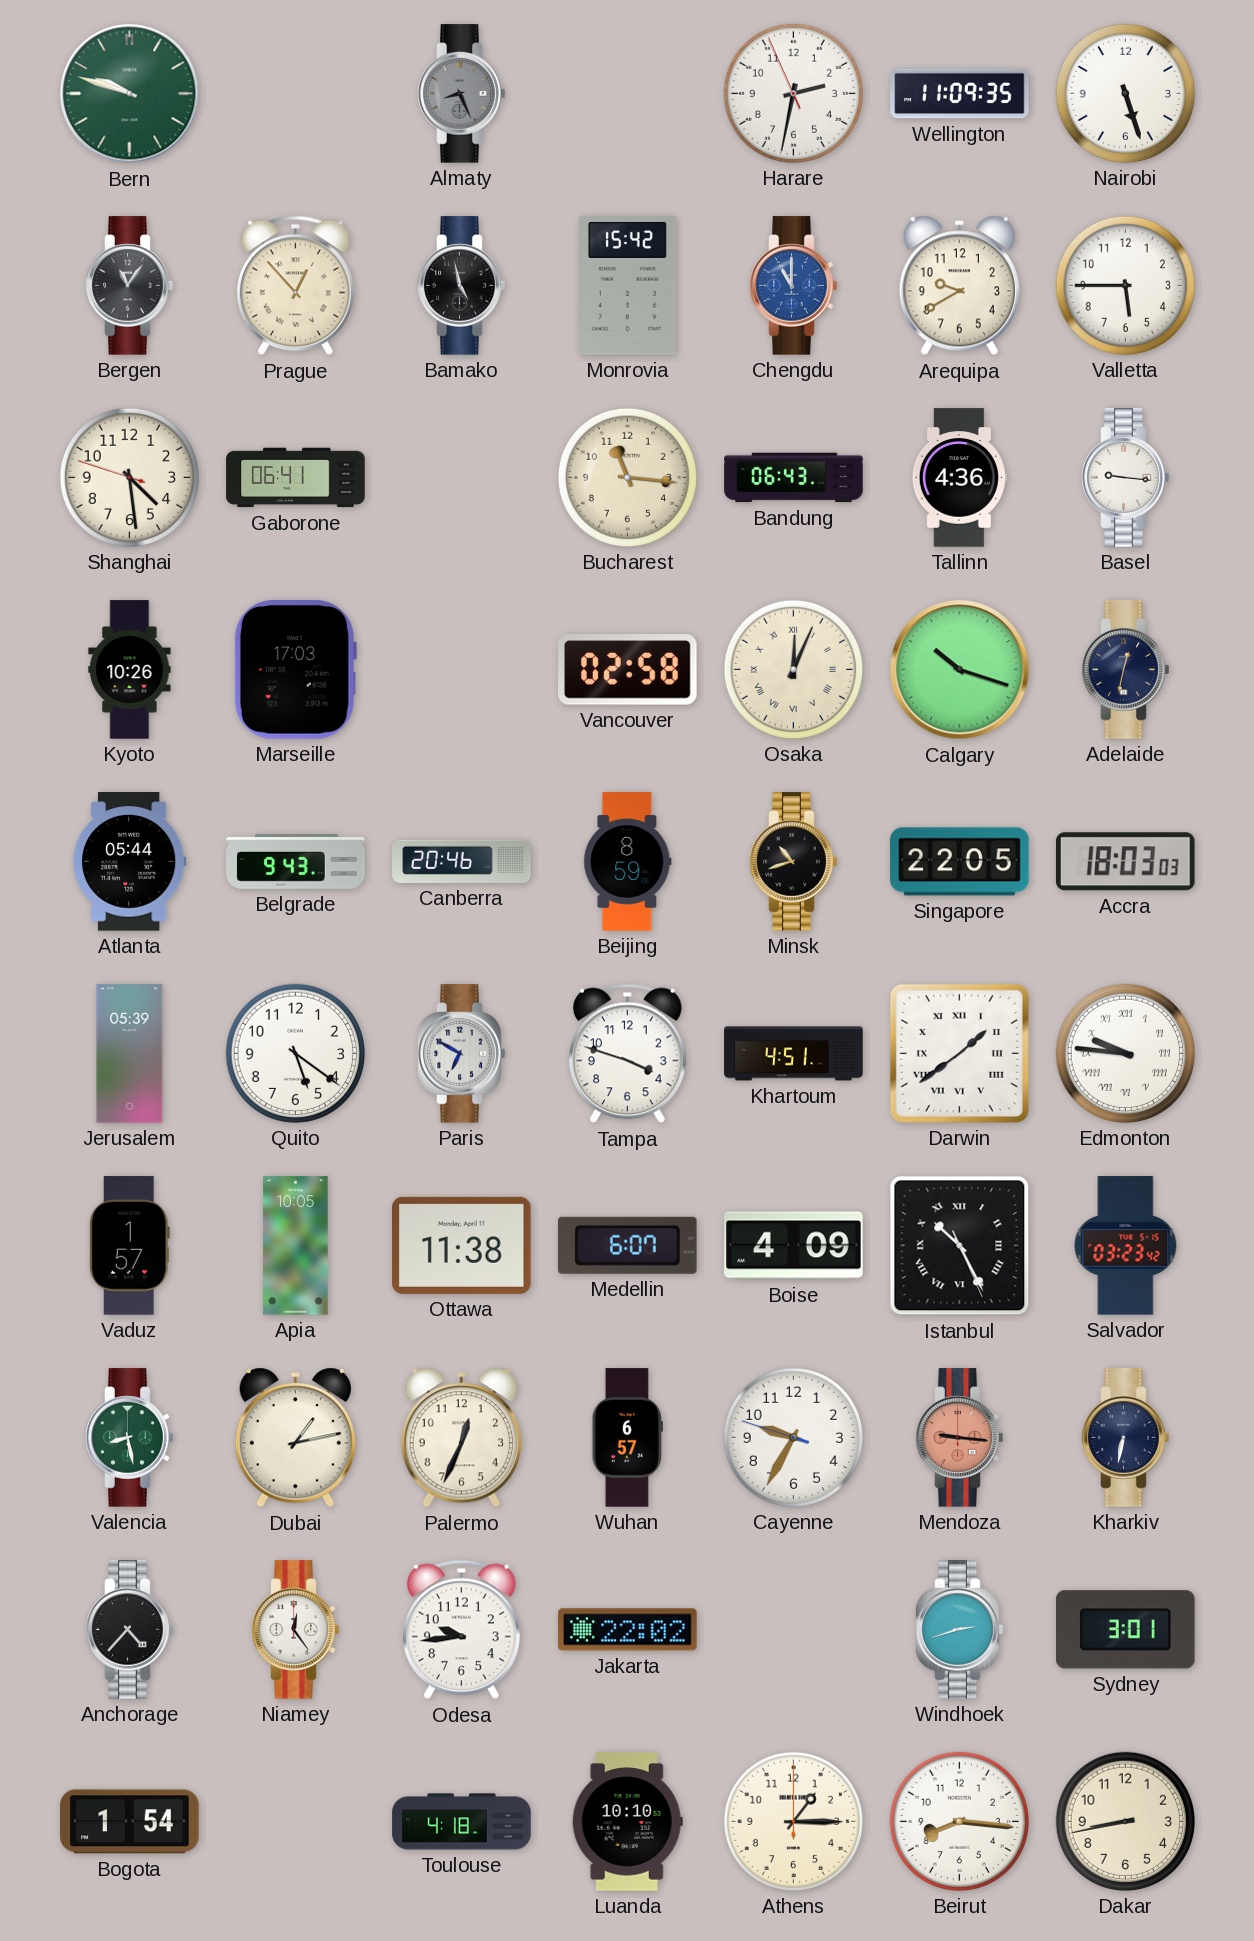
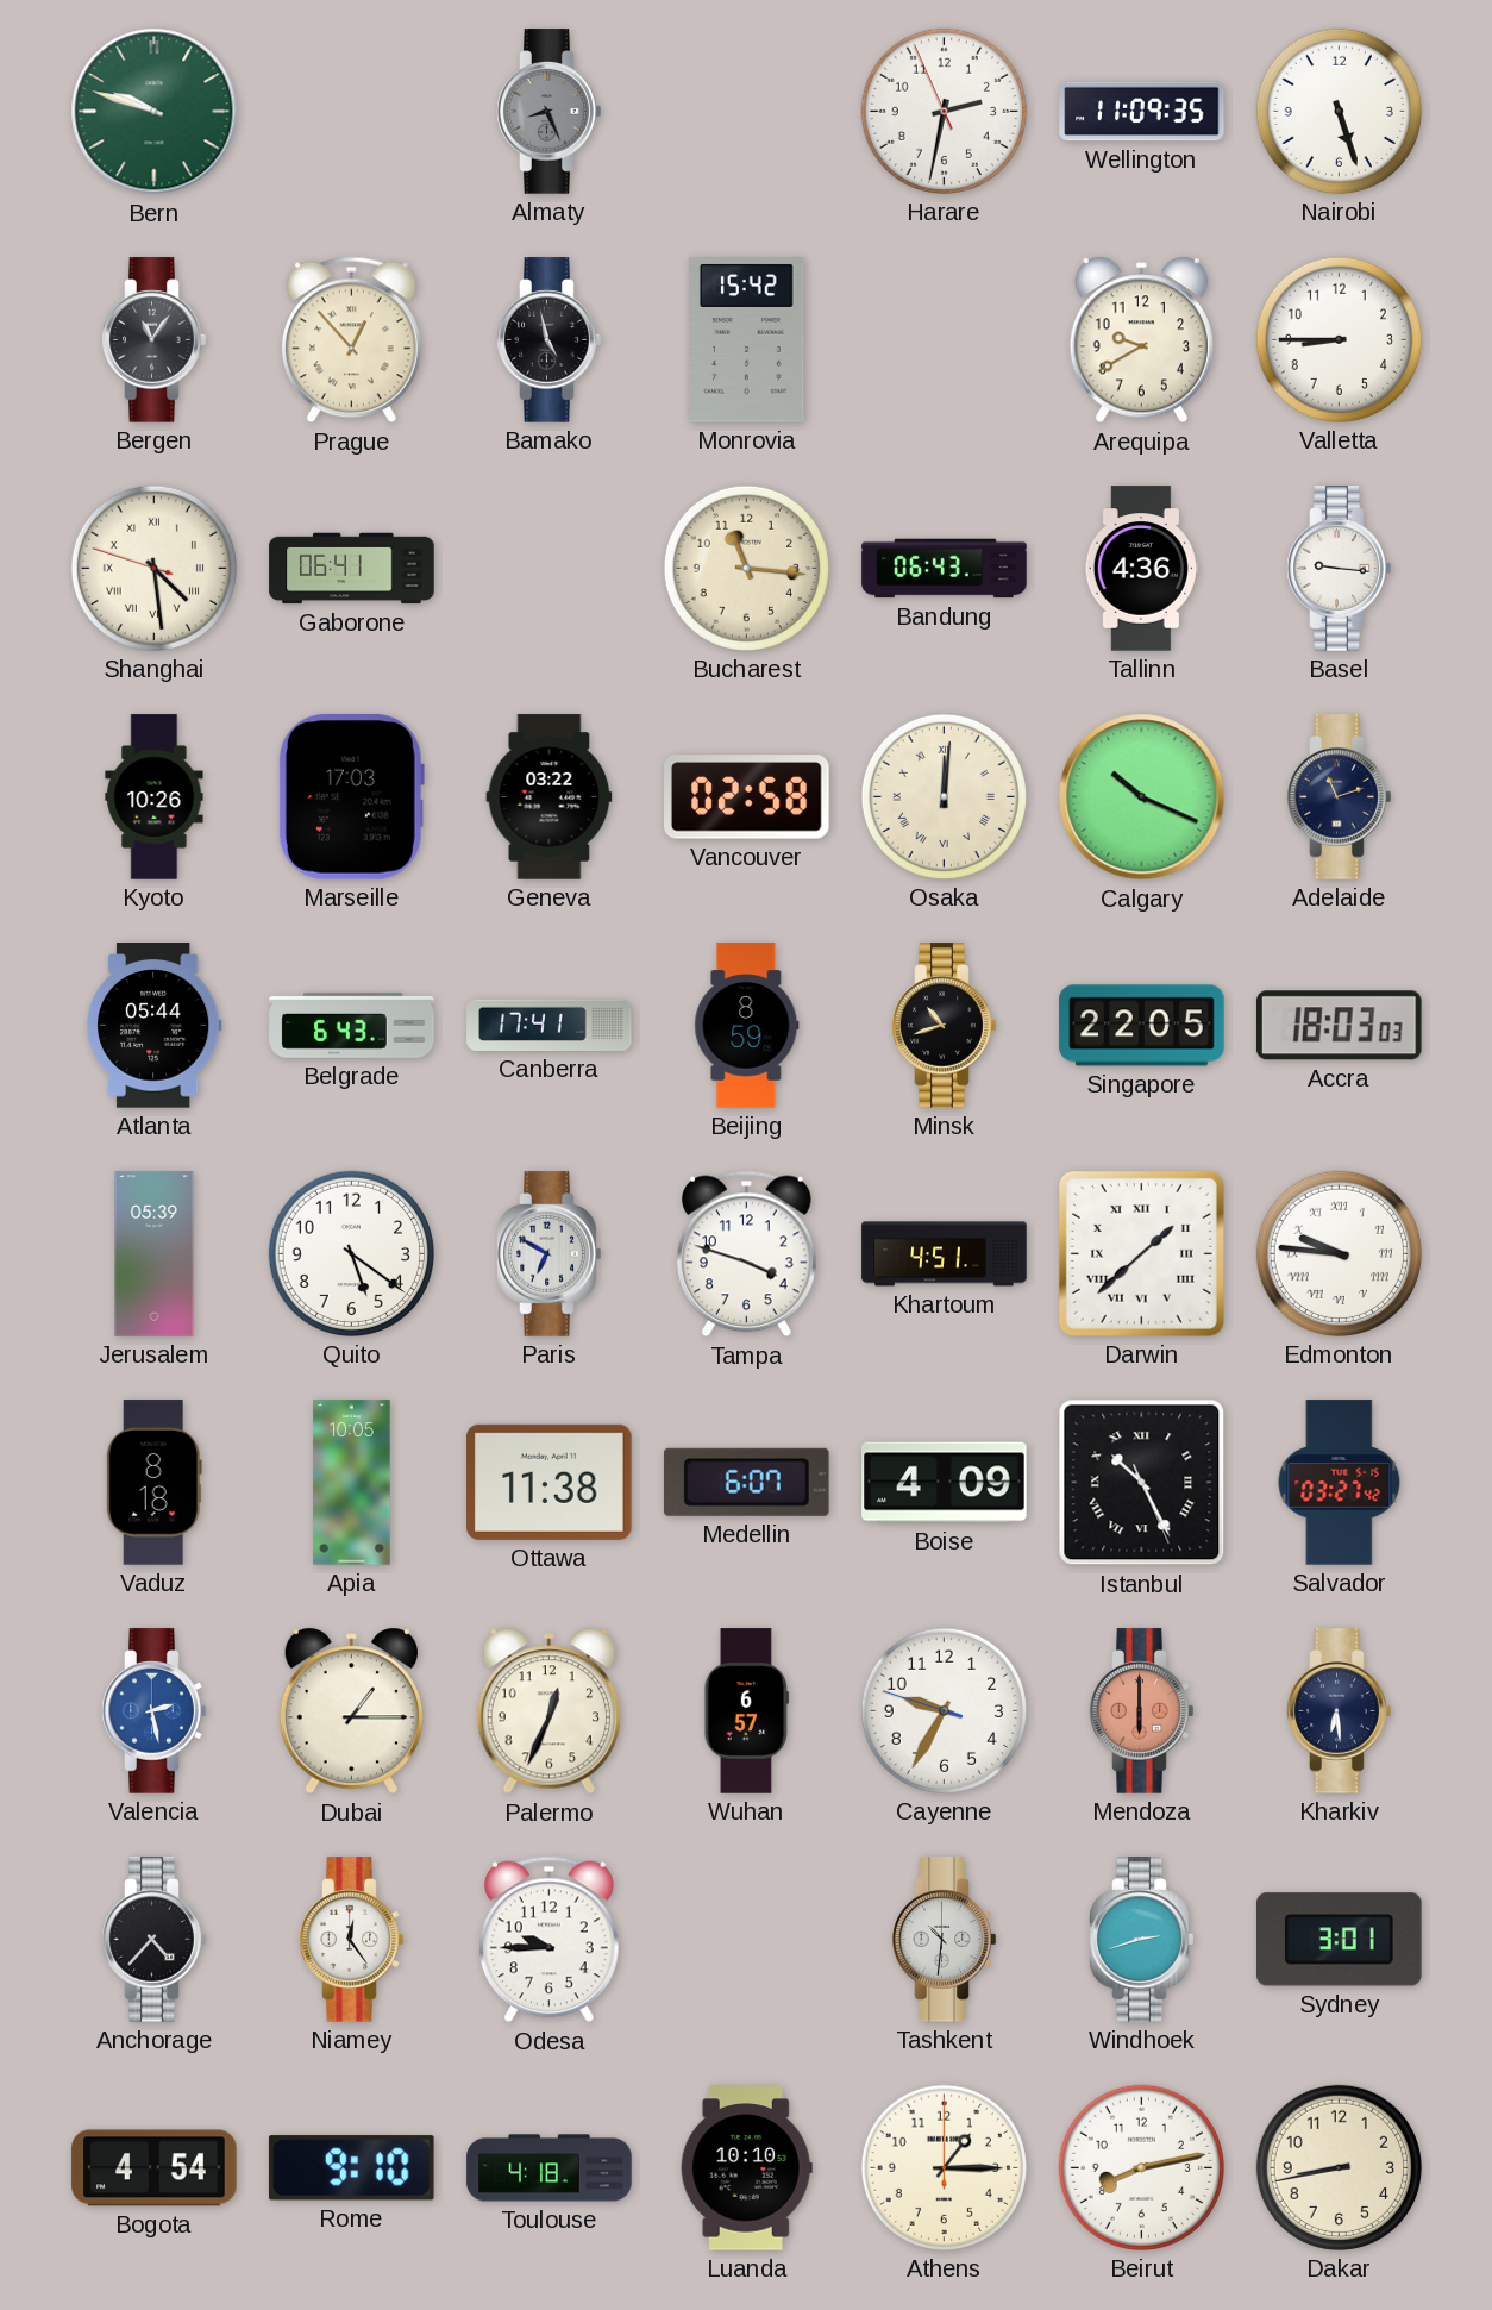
Chengdu: 11:00 -> none (794, 286)
Valletta: 5:45 -> 8:45 (1339, 339)
Shanghai numerals: Arabic -> Roman (153, 568)
Geneva: none -> 03:22 (550, 797)
Osaka: 12:04 -> 12:01 (944, 796)
Calgary: 10:18 -> 10:19 (1142, 797)
Adelaide: 12:32 -> 11:12 (1340, 797)
Belgrade: 9:43 -> 6:43 (352, 1025)
Canberra: 20:46 -> 17:41 (550, 1025)
Darwin: 1:39 -> 1:38 (1141, 1253)
Vaduz: 1:57 -> 8:18 (153, 1483)
Salvador: 03:23 -> 03:27 (1340, 1483)
Valencia: 8:28 -> 2:28 (155, 1711)
Valencia dial: green -> blue (155, 1711)
Dubai: 1:13 -> 1:15 (351, 1711)
Mendoza: 9:16 -> 6:00 (1142, 1711)
Kharkiv: 6:32 -> 6:29 (1340, 1711)
Odesa: 9:44 -> 9:45 (550, 1940)
Jakarta: 22:02 -> none (628, 1630)
Tashkent: none -> 10:31 (945, 1940)
Bogota: 1:54 -> 4:54 (155, 2168)
Rome: none -> 9:10 (351, 2168)
Beirut: 8:16 -> 8:13 (1141, 2167)
